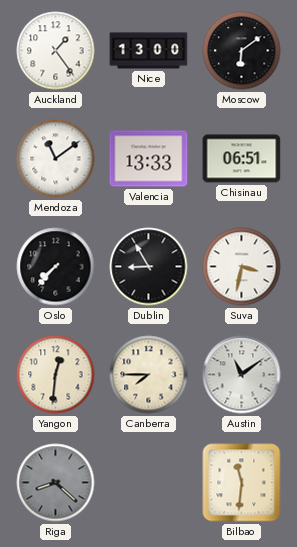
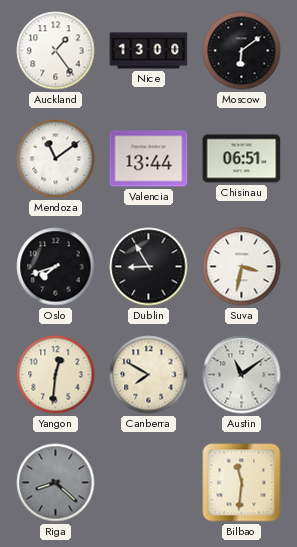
Valencia: 13:33 -> 13:44 (149, 159)
Oslo: 7:37 -> 7:42 (56, 267)
Canberra: 7:45 -> 7:50 (149, 375)
